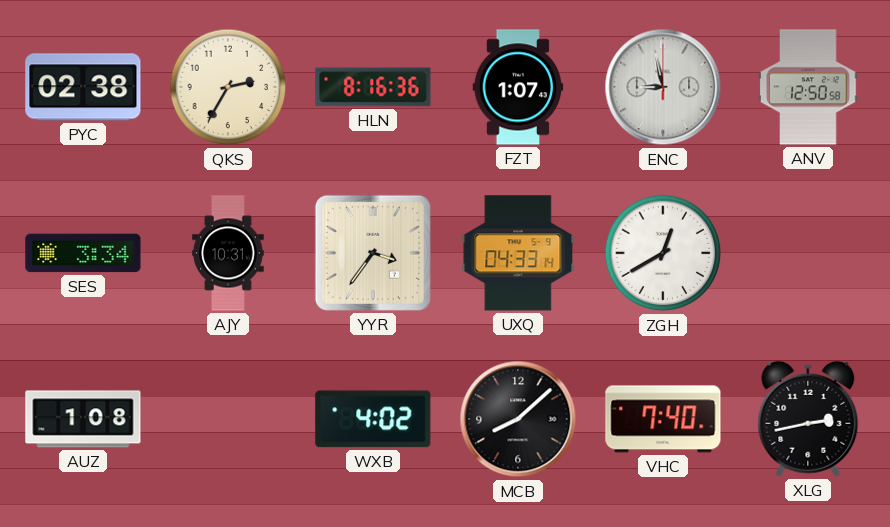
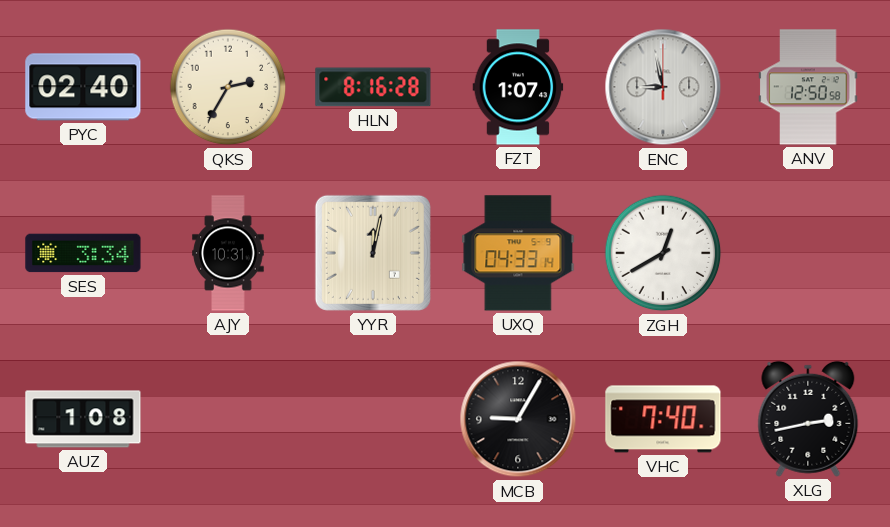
PYC: 02:38 -> 02:40 (83, 87)
HLN: 8:16:36 -> 8:16:28 (373, 87)
YYR: 3:36 -> 12:02 (373, 253)
WXB: 4:02 -> none (373, 419)
MCB: 8:08 -> 9:05 (518, 419)
